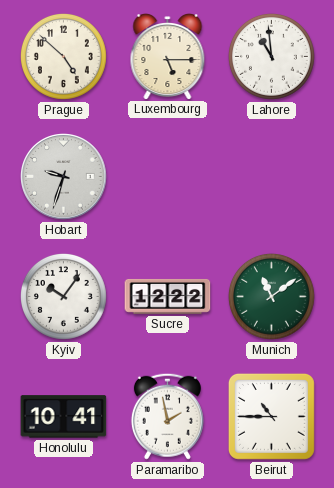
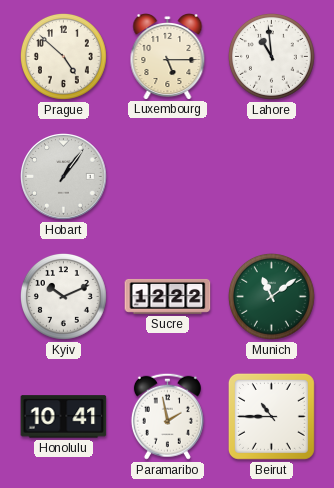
Hobart: 9:33 -> 1:06 (64, 177)
Kyiv: 10:06 -> 10:11 (64, 297)
